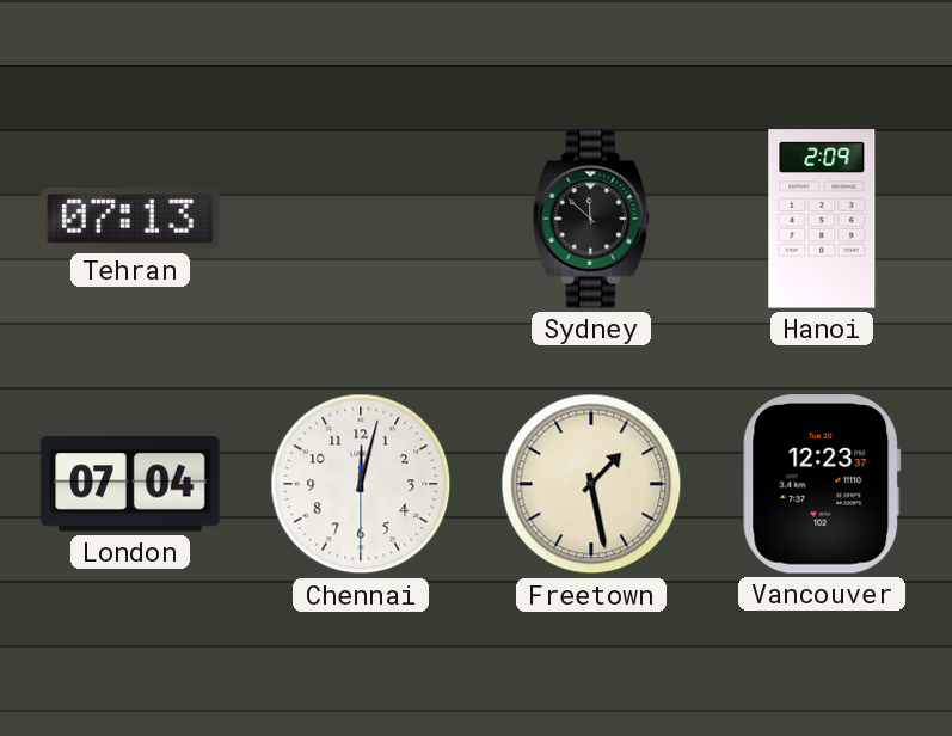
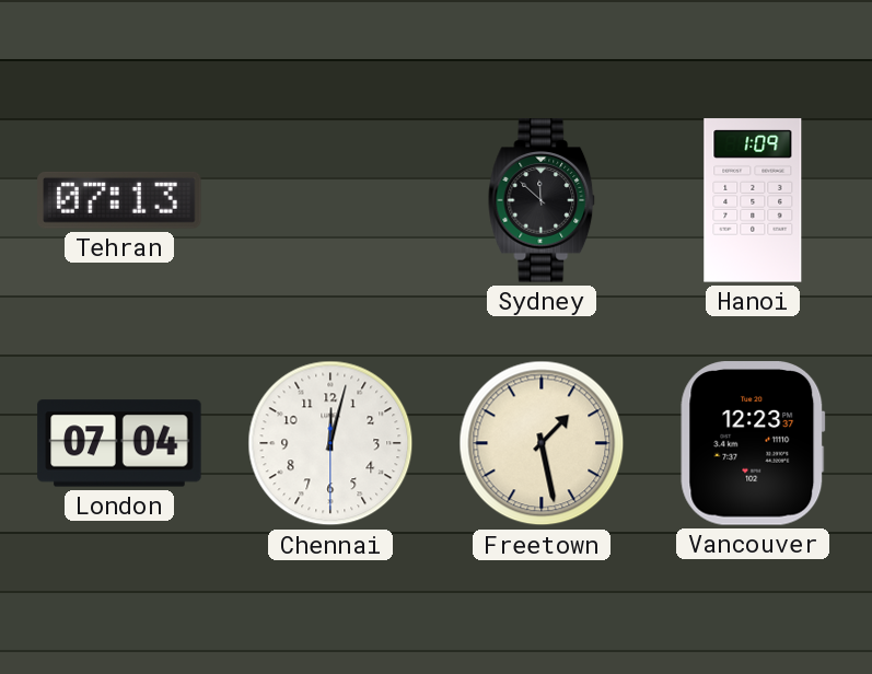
Hanoi: 2:09 -> 1:09 (753, 200)
